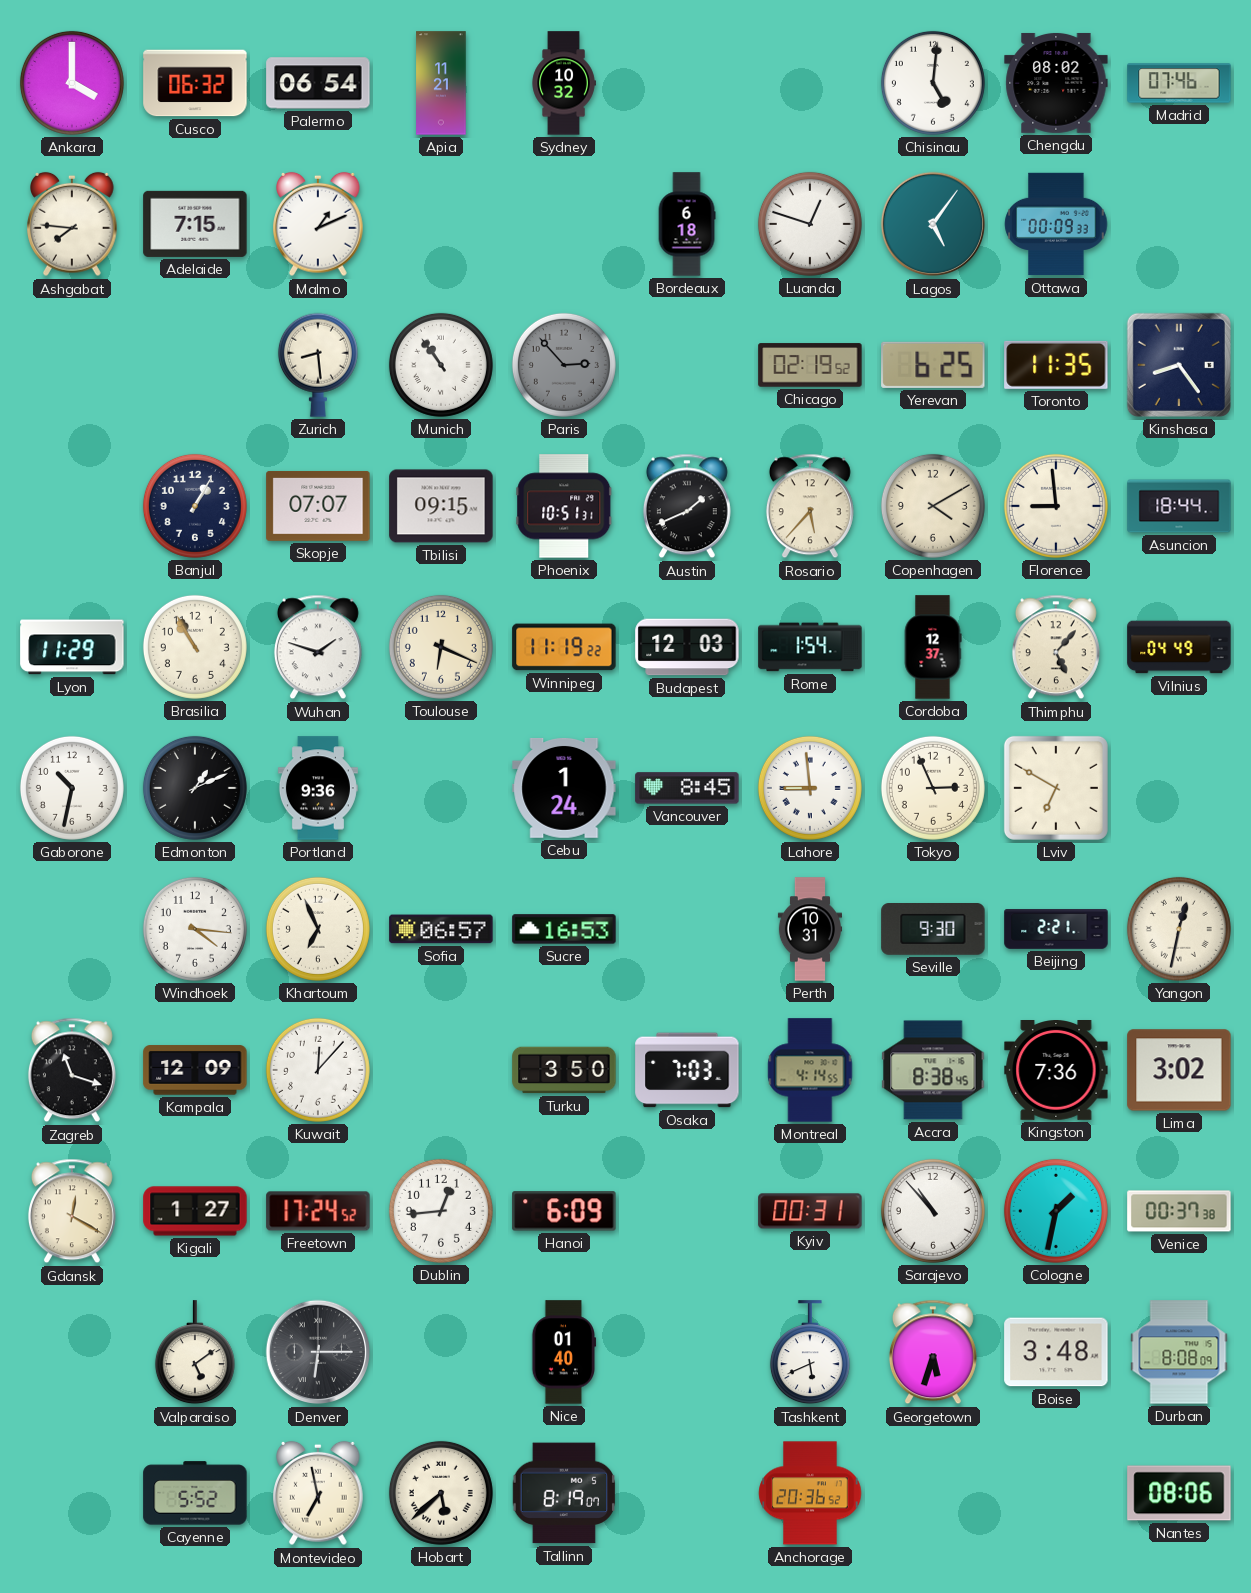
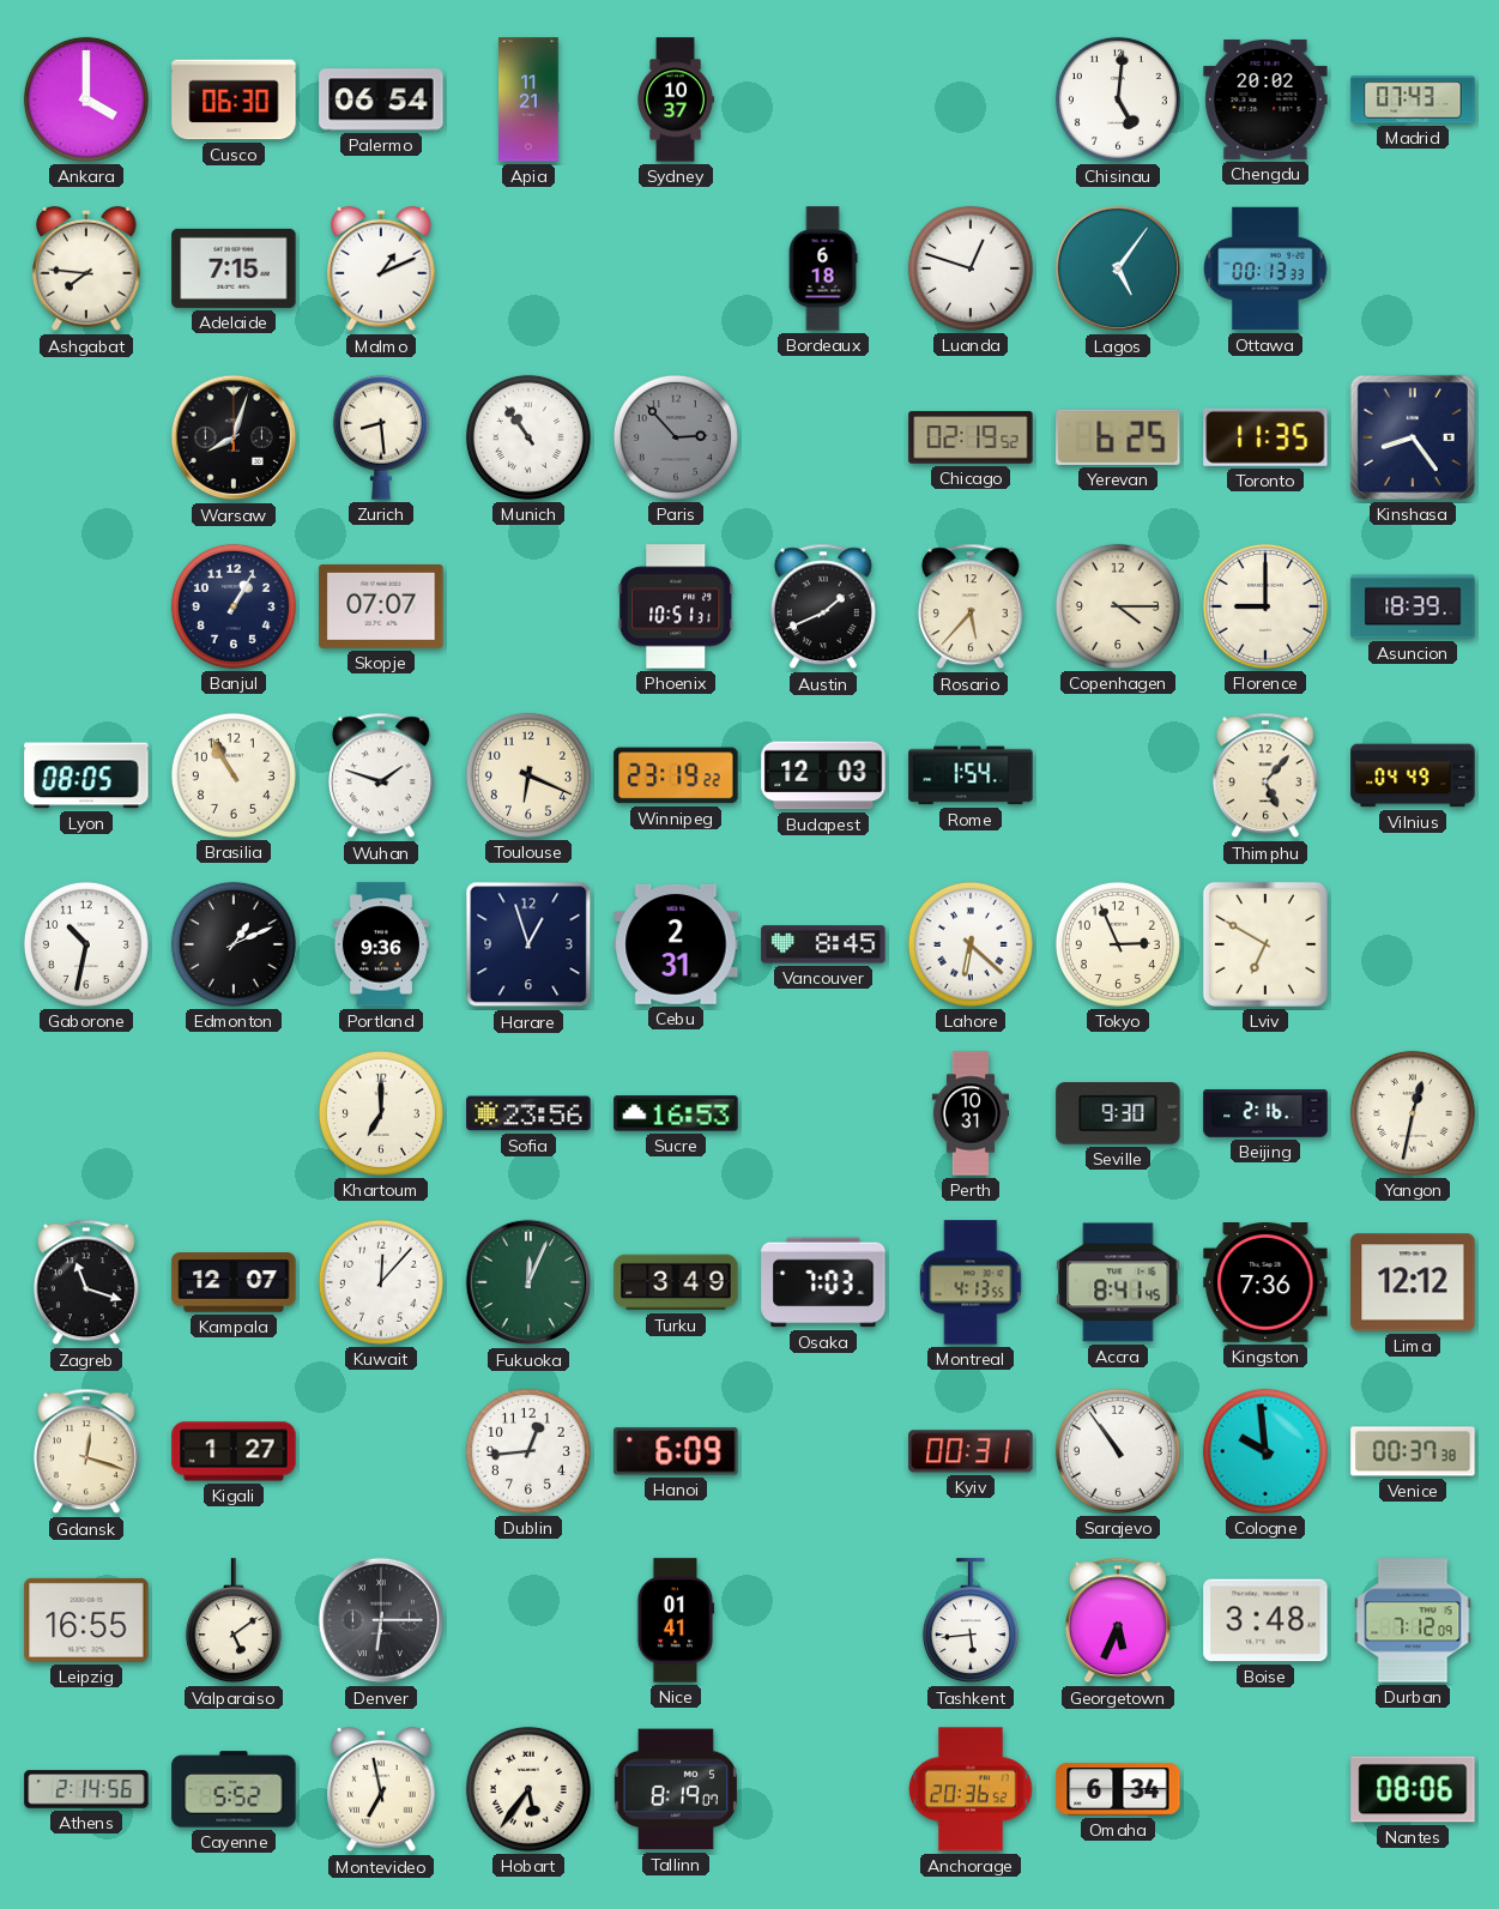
Cusco: 06:32 -> 06:30 (234, 99)
Sydney: 10:32 -> 10:37 (676, 99)
Chengdu: 08:02 -> 20:02 (1265, 99)
Madrid: 07:46 -> 07:43 (1413, 99)
Ottawa: 00:09 -> 00:13 (1265, 268)
Warsaw: none -> 8:03 (234, 437)
Tbilisi: 09:15 -> none (441, 506)
Copenhagen: 4:10 -> 4:15 (1118, 606)
Florence: 8:59 -> 9:00 (1265, 606)
Asuncion: 18:44 -> 18:39 (1413, 606)
Lyon: 11:29 -> 08:05 (86, 775)
Winnipeg: 11:19 -> 23:19 (676, 775)
Cordoba: 12:37 -> none (933, 647)
Harare: none -> 12:57 (528, 944)
Cebu: 1:24 -> 2:31 (676, 944)
Lahore: 8:59 -> 6:22 (971, 944)
Windhoek: 4:16 -> none (195, 929)
Khartoum: 6:56 -> 7:00 (381, 1113)
Sofia: 06:57 -> 23:56 (528, 1113)
Beijing: 2:21 -> 2:16 (1265, 1113)
Kampala: 12:09 -> 12:07 (234, 1282)
Fukuoka: none -> 12:04 (528, 1282)
Turku: 3:50 -> 3:49 (676, 1282)
Montreal: 4:14 -> 4:13 (971, 1282)
Accra: 8:38 -> 8:41 (1118, 1282)
Lima: 3:02 -> 12:12 (1413, 1282)
Gdansk: 12:20 -> 12:18 (86, 1451)
Freetown: 17:24 -> none (318, 1211)
Sarajevo: 10:53 -> 10:54 (1118, 1451)
Cologne: 1:32 -> 9:59 (1265, 1451)
Leipzig: none -> 16:55 (86, 1620)
Nice: 01:40 -> 01:41 (676, 1620)
Tashkent: 5:41 -> 5:44 (971, 1621)
Georgetown: 5:33 -> 5:34 (1118, 1620)
Durban: 8:08 -> 7:12 (1413, 1620)
Athens: none -> 2:14 (86, 1789)
Hobart: 5:38 -> 5:36 (528, 1789)
Omaha: none -> 6:34 (1118, 1789)
